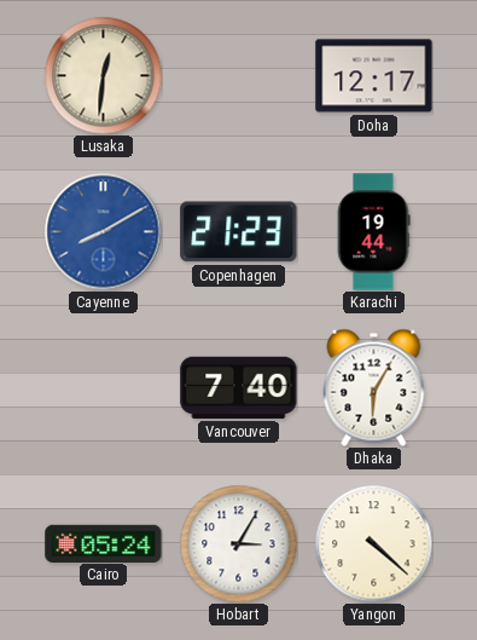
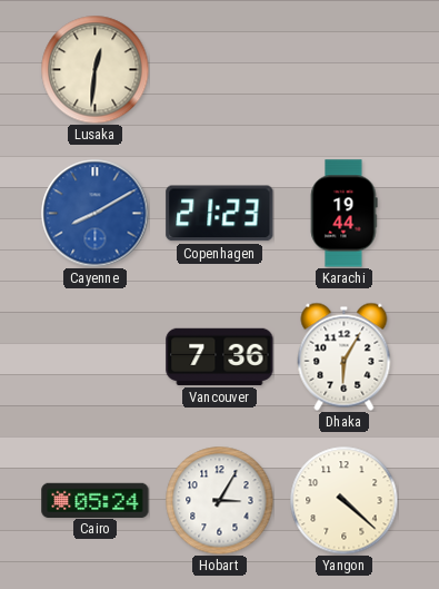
Doha: 12:17 -> none (374, 76)
Vancouver: 7:40 -> 7:36 (220, 356)
